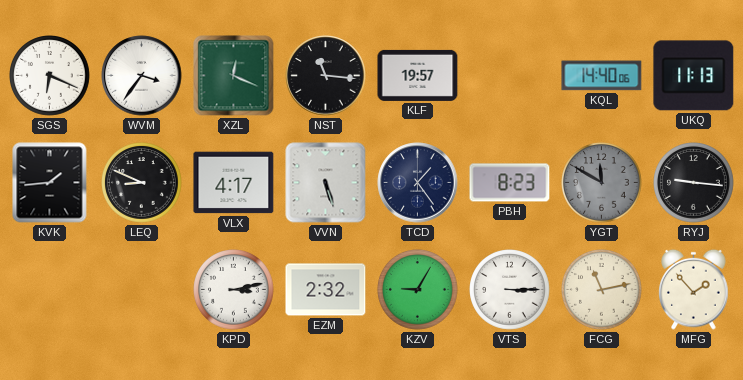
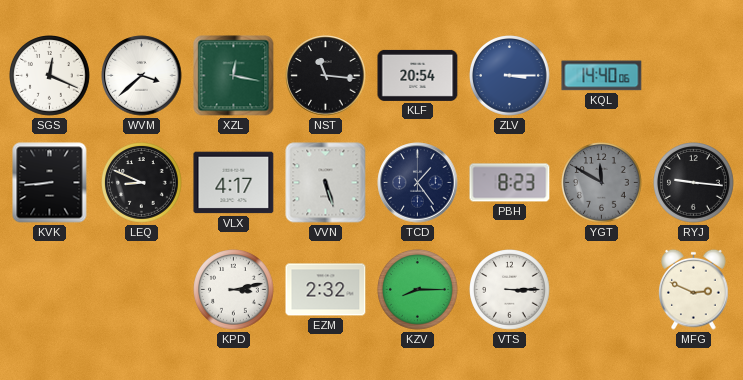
SGS: 6:19 -> 12:19 (50, 76)
WVM: 3:36 -> 3:38 (142, 76)
XZL: 12:19 -> 12:17 (234, 76)
KLF: 19:57 -> 20:54 (418, 75)
ZLV: none -> 3:15 (510, 76)
UKQ: 11:13 -> none (694, 76)
KVK: 1:44 -> 8:44 (50, 183)
KZV: 9:05 -> 8:15 (418, 290)
FCG: 11:13 -> none (602, 290)
MFG: 1:53 -> 2:49 (694, 289)
